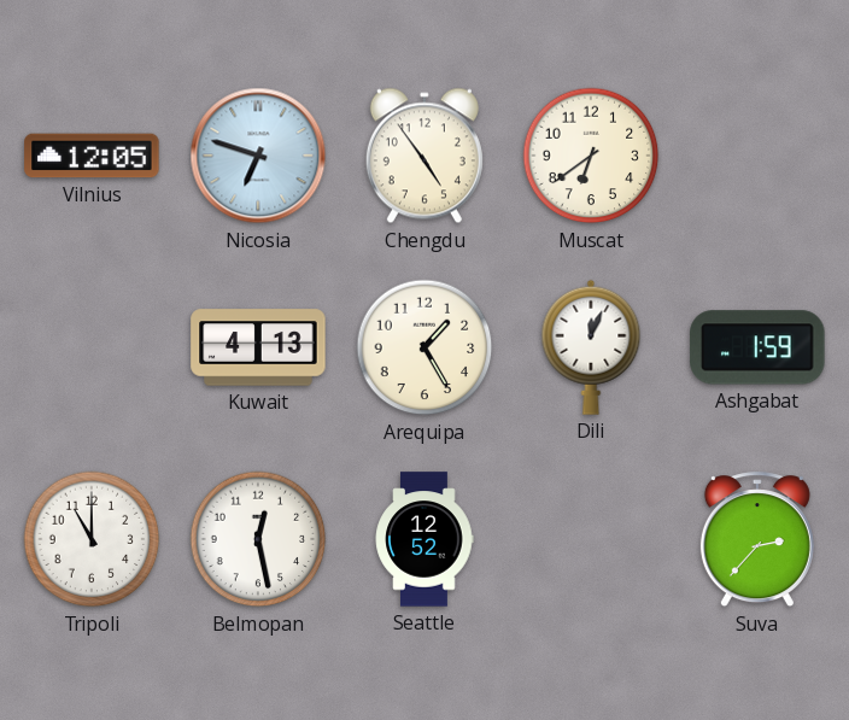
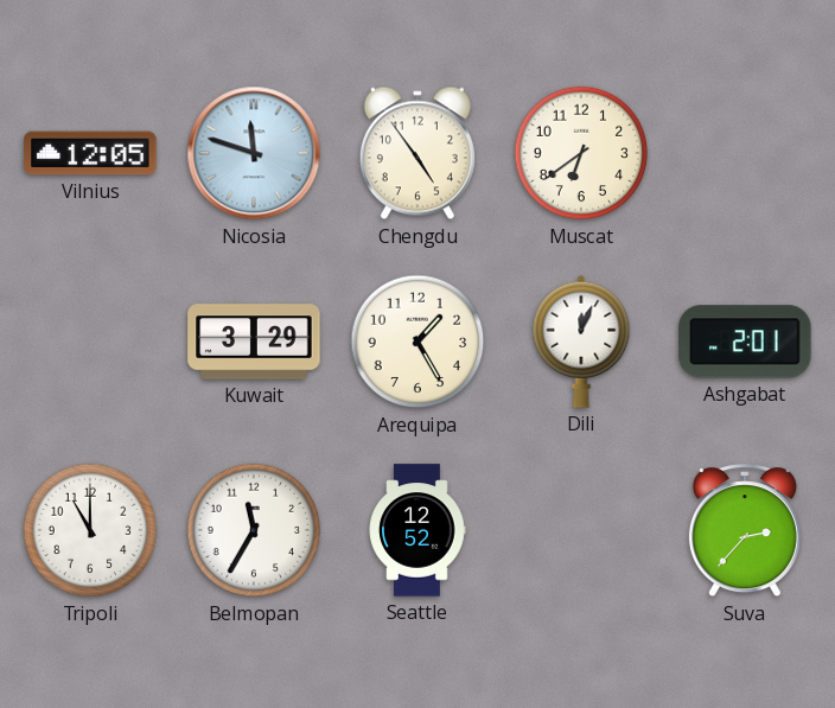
Nicosia: 6:48 -> 11:48 (254, 153)
Kuwait: 4:13 -> 3:29 (254, 342)
Ashgabat: 1:59 -> 2:01 (745, 342)
Belmopan: 12:28 -> 11:35 (254, 530)
